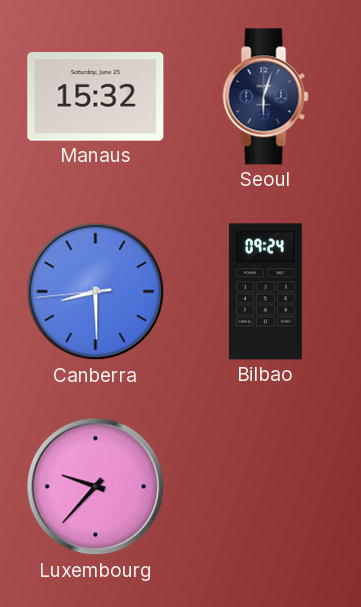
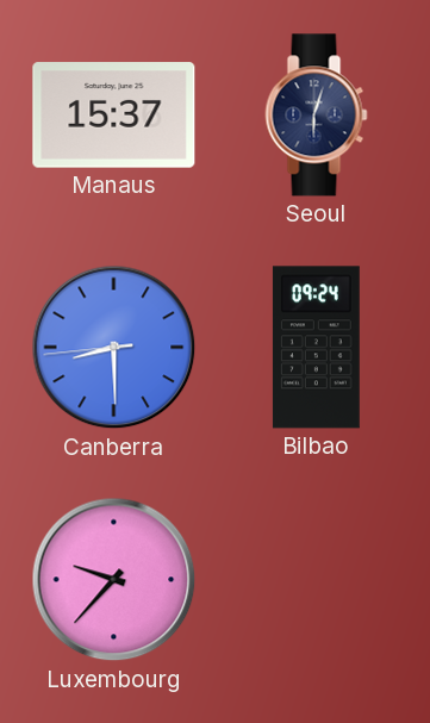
Manaus: 15:32 -> 15:37 (114, 116)
